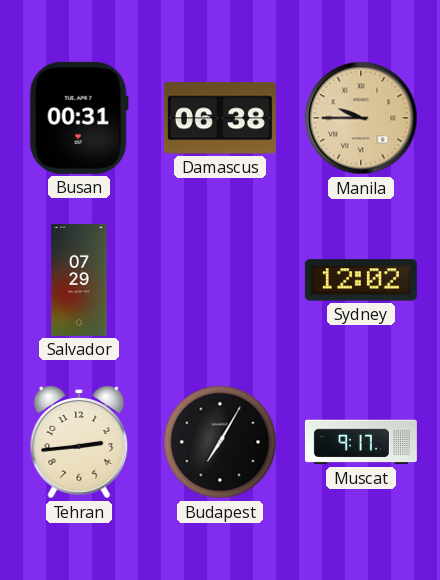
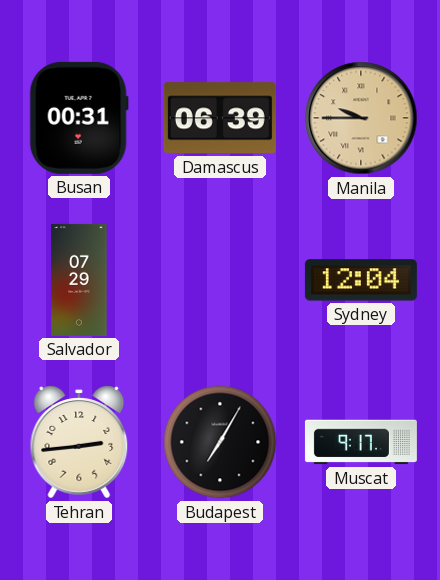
Damascus: 06:38 -> 06:39 (220, 118)
Sydney: 12:02 -> 12:04 (361, 280)
